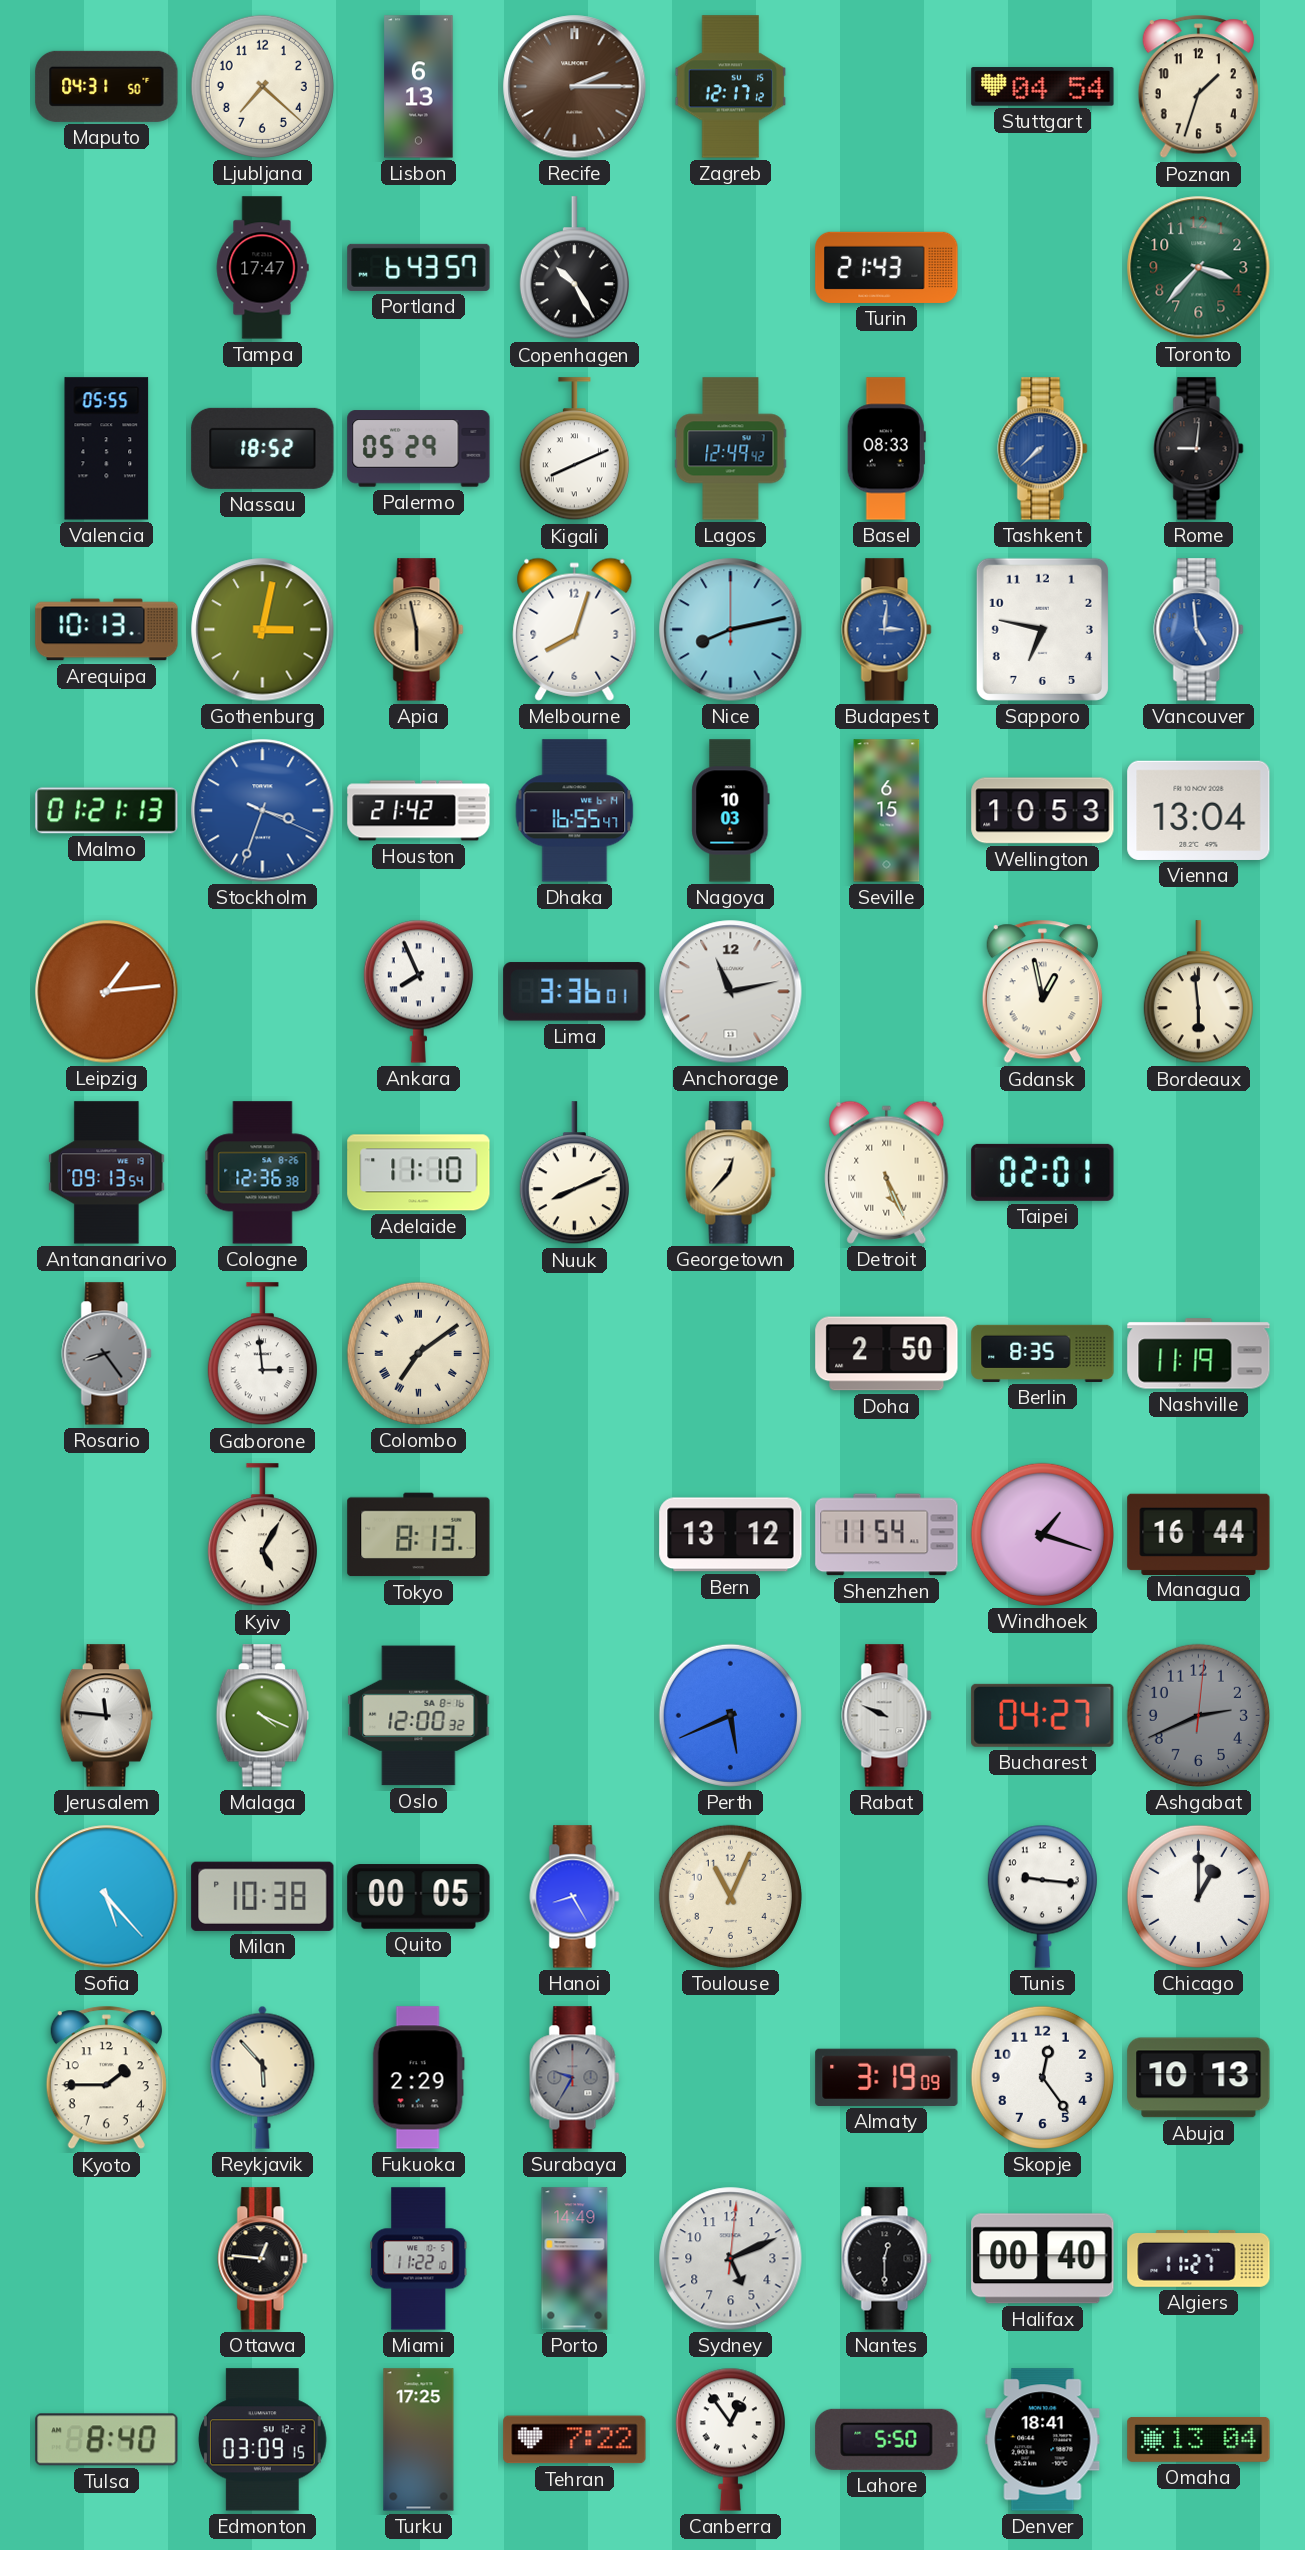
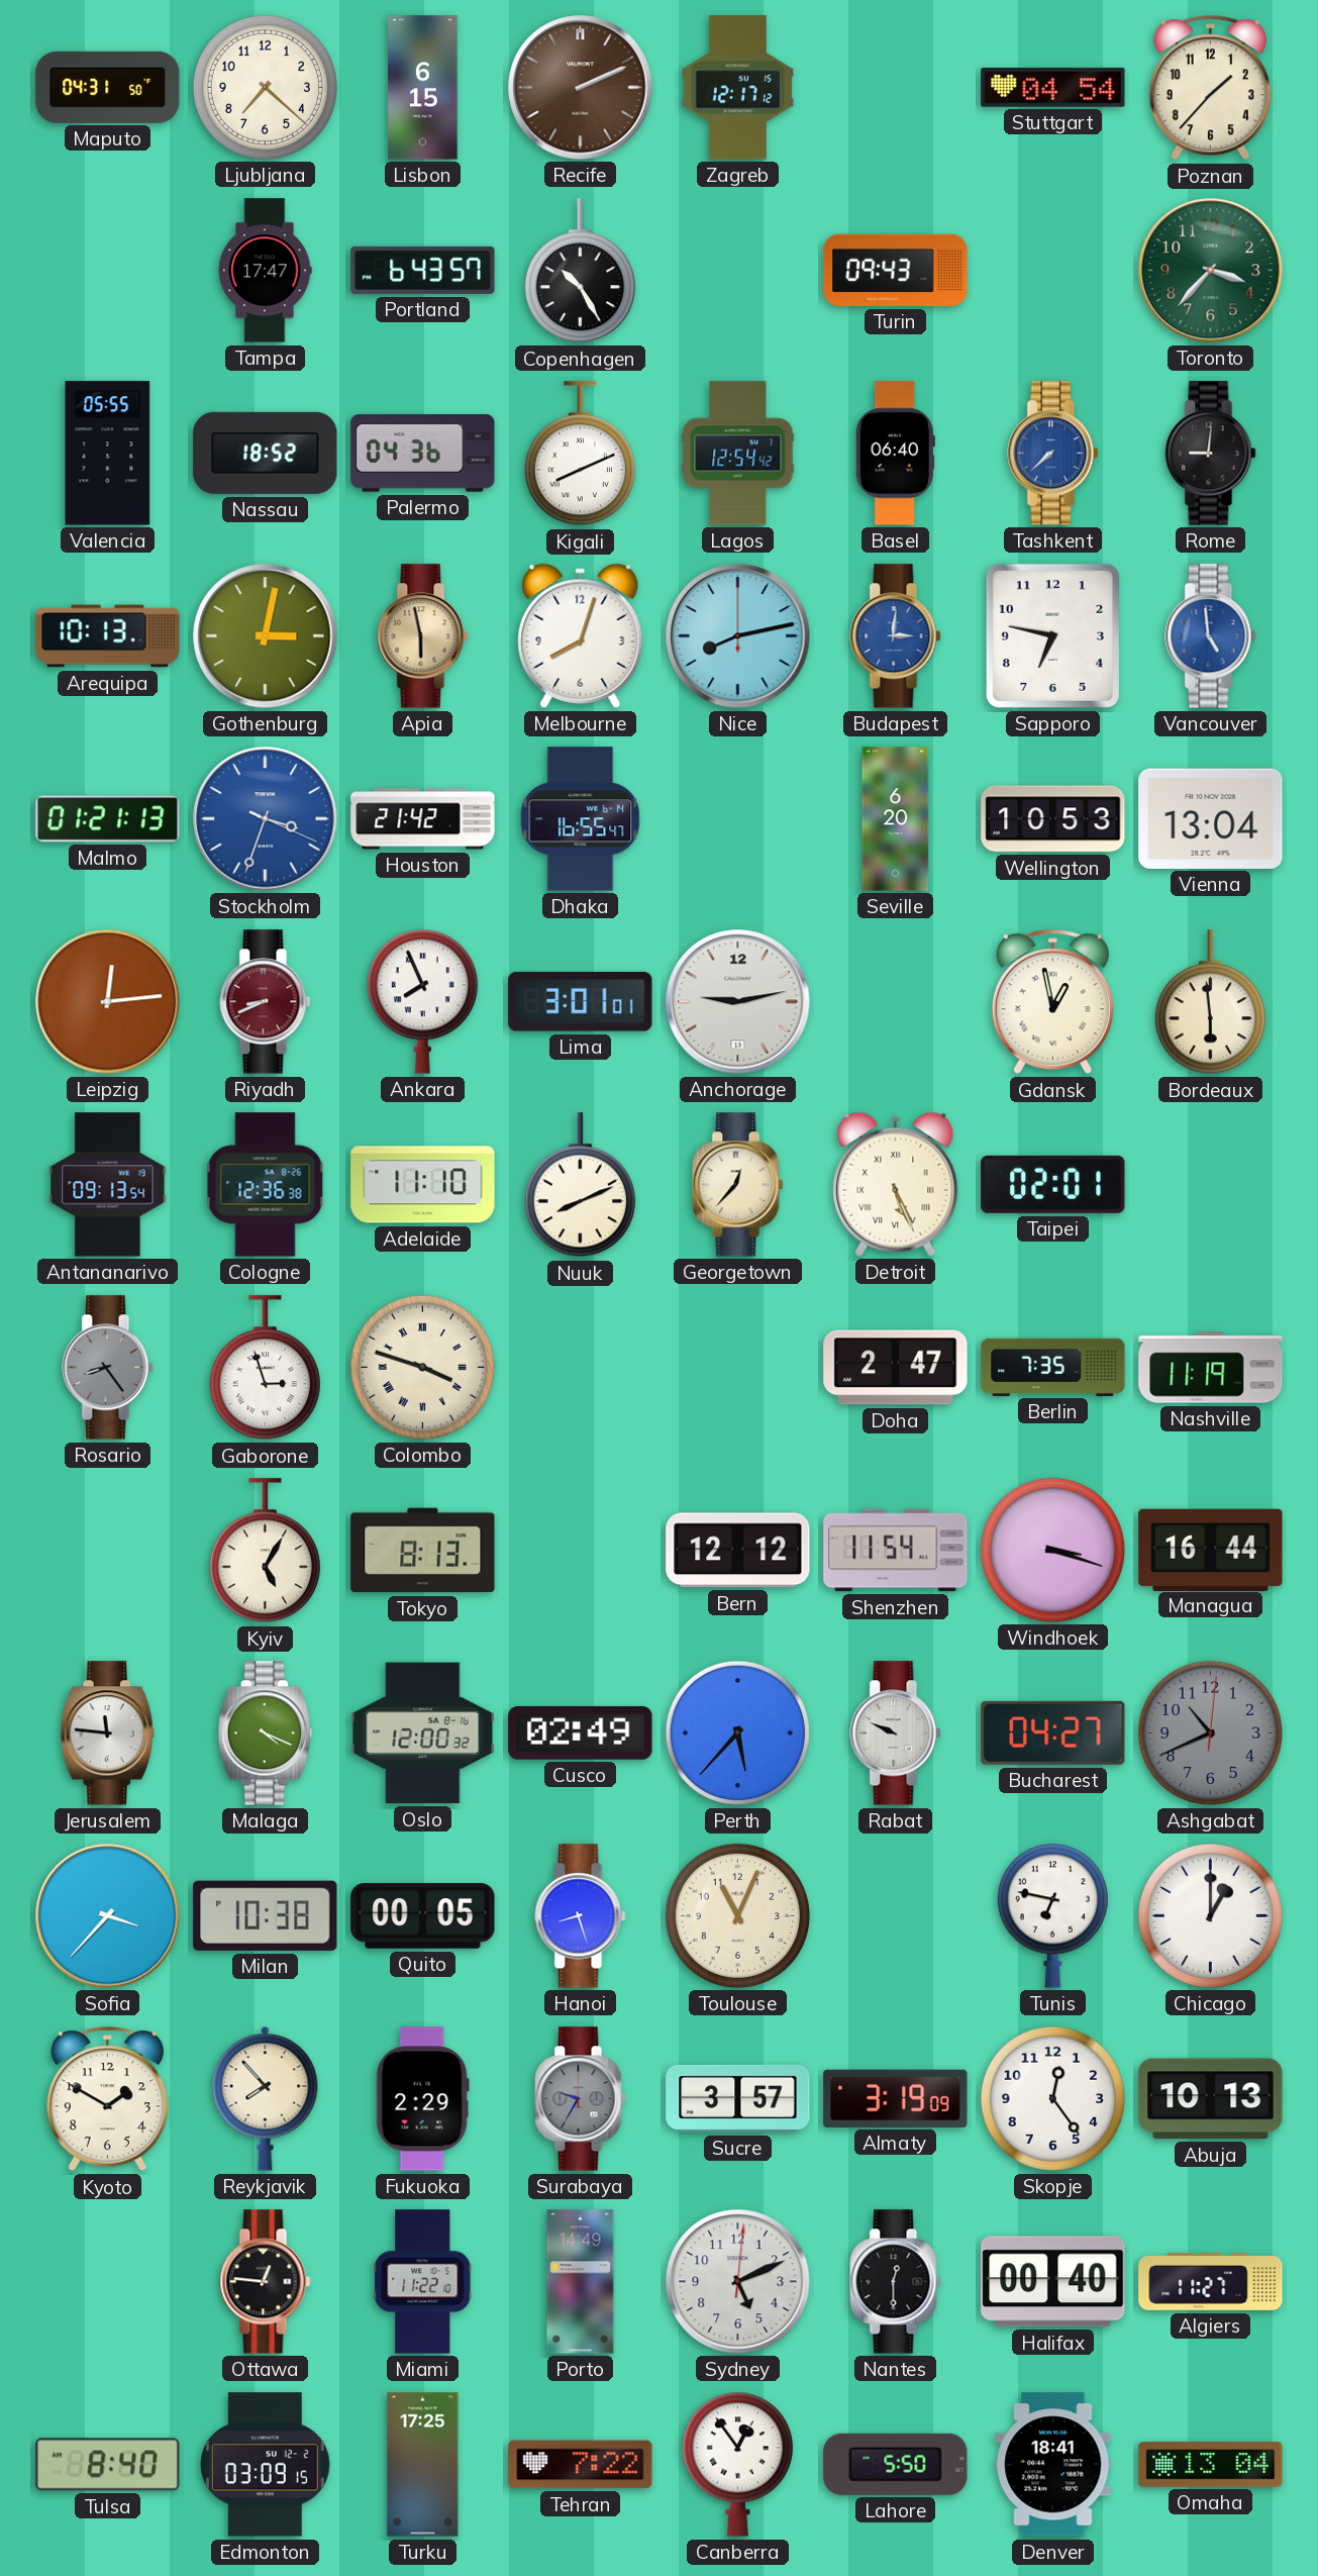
Lisbon: 6:13 -> 6:15 (423, 88)
Recife: 2:15 -> 2:11 (581, 88)
Poznan: 1:33 -> 1:37 (1210, 88)
Turin: 21:43 -> 09:43 (896, 270)
Palermo: 05:29 -> 04:36 (423, 454)
Lagos: 12:49 -> 12:54 (738, 454)
Basel: 08:33 -> 06:40 (895, 454)
Nagoya: 10:03 -> none (731, 811)
Seville: 6:15 -> 6:20 (896, 819)
Leipzig: 1:14 -> 12:14 (108, 1002)
Riyadh: none -> 8:41 (266, 1002)
Lima: 3:36 -> 3:01 (581, 1002)
Anchorage: 11:13 -> 9:13 (738, 1002)
Gaborone: 2:59 -> 2:57 (265, 1368)
Colombo: 7:09 -> 3:48 (422, 1367)
Doha: 2:50 -> 2:47 (896, 1368)
Berlin: 8:35 -> 7:35 (1053, 1367)
Bern: 13:12 -> 12:12 (738, 1551)
Windhoek: 1:18 -> 3:18 (1052, 1550)
Cusco: none -> 02:49 (581, 1733)
Perth: 5:41 -> 5:37 (737, 1732)
Ashgabat: 2:41 -> 10:41 (1210, 1732)
Sofia: 5:23 -> 3:37 (108, 1916)
Hanoi: 8:25 -> 8:27 (581, 1916)
Tunis: 9:16 -> 6:47 (1052, 1915)
Kyoto: 1:45 -> 1:50 (107, 2099)
Reykjavik: 5:53 -> 7:53 (266, 2098)
Sucre: none -> 3:57 (738, 2098)
